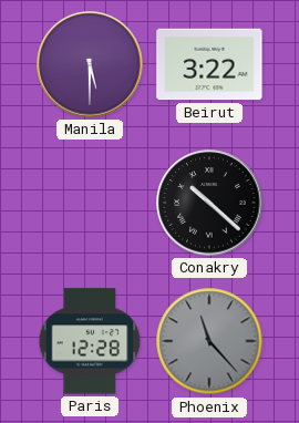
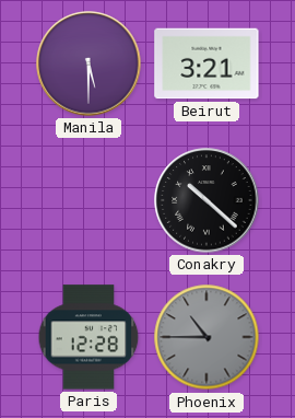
Beirut: 3:22 -> 3:21 (206, 63)
Phoenix: 11:23 -> 10:45 (206, 337)
